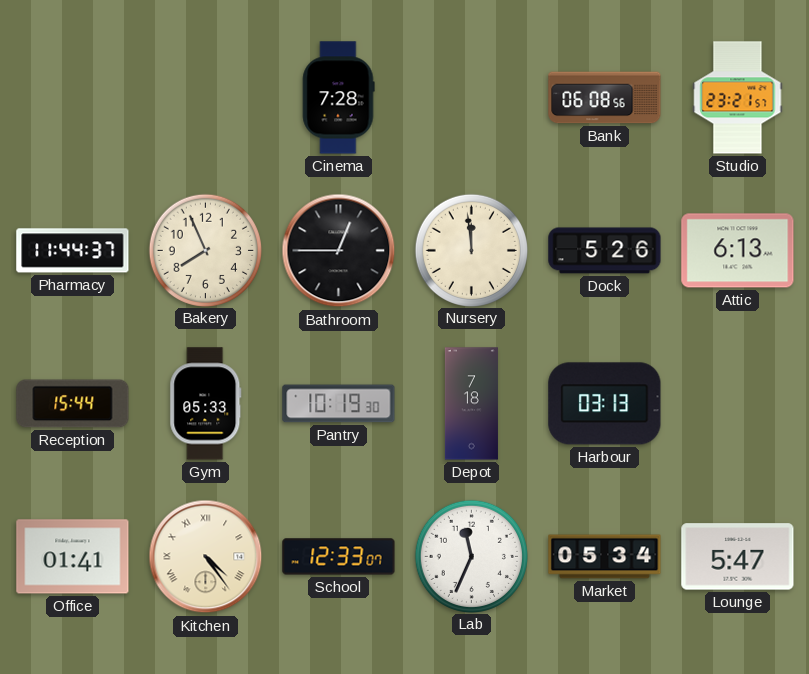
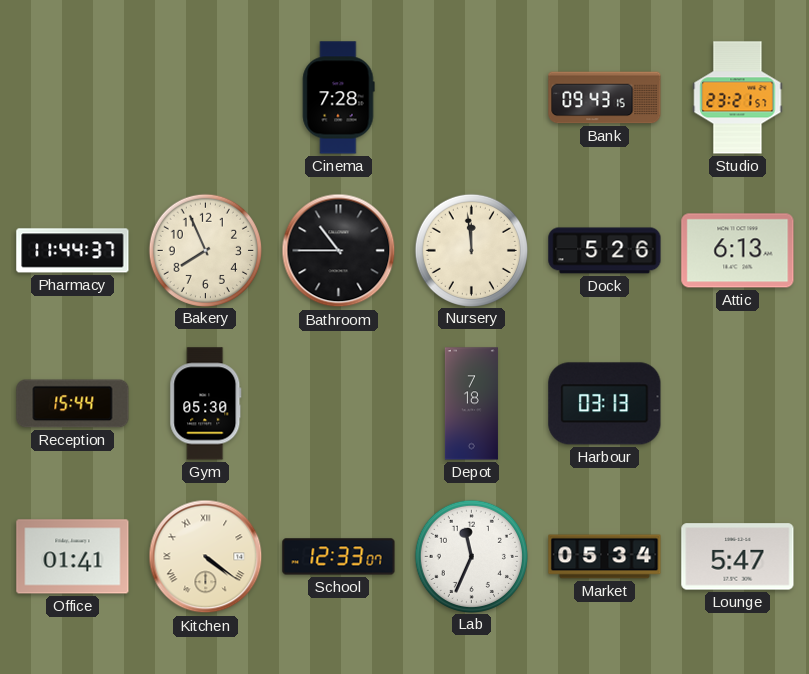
Bank: 06:08 -> 09:43 (605, 98)
Bathroom: 12:45 -> 10:45 (339, 251)
Gym: 05:33 -> 05:30 (206, 404)
Pantry: 10:19 -> none (339, 404)
Kitchen: 4:24 -> 4:21 (206, 557)
